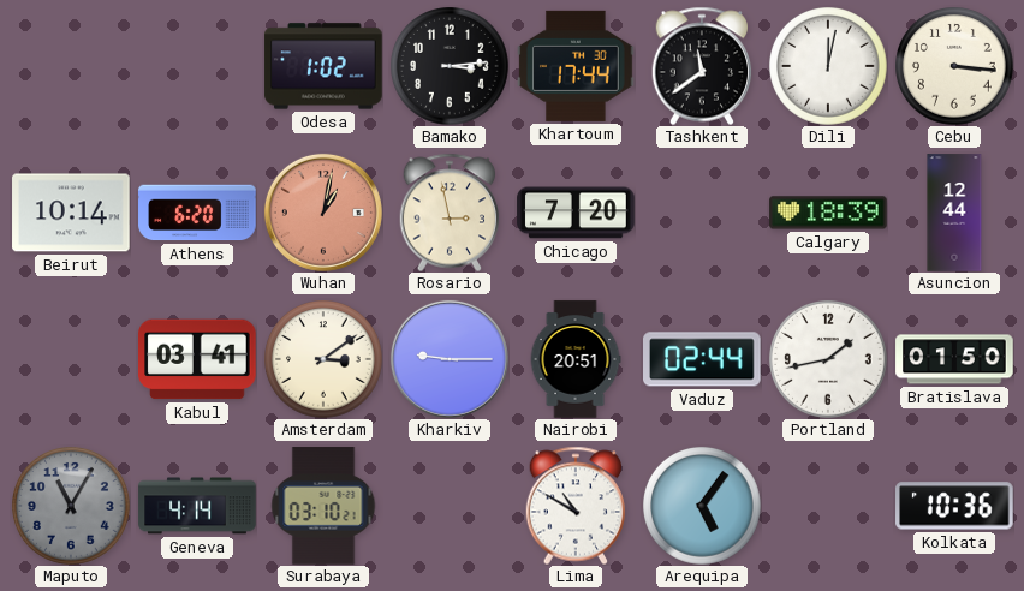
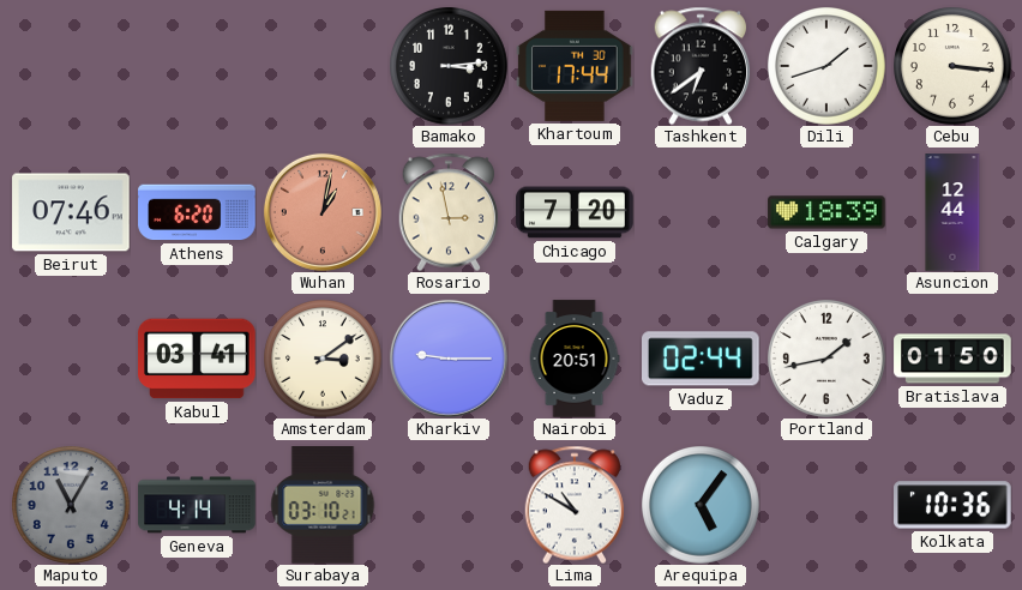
Odesa: 1:02 -> none (323, 66)
Tashkent: 11:39 -> 6:39 (701, 66)
Dili: 12:02 -> 1:42 (828, 67)
Beirut: 10:14 -> 07:46 (71, 212)
